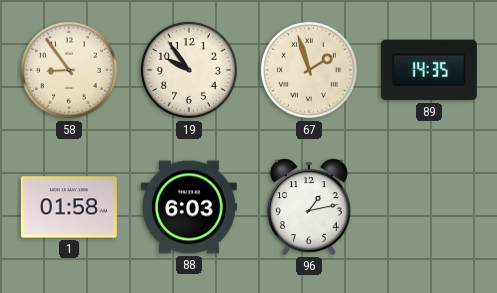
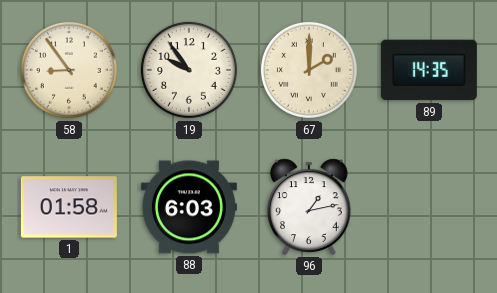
67: 1:57 -> 2:00 (309, 70)
